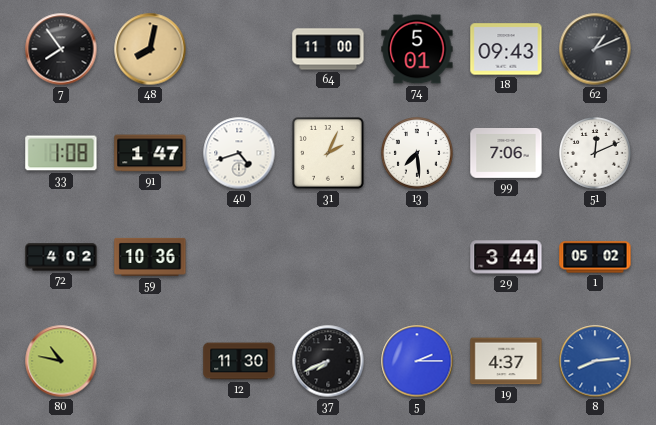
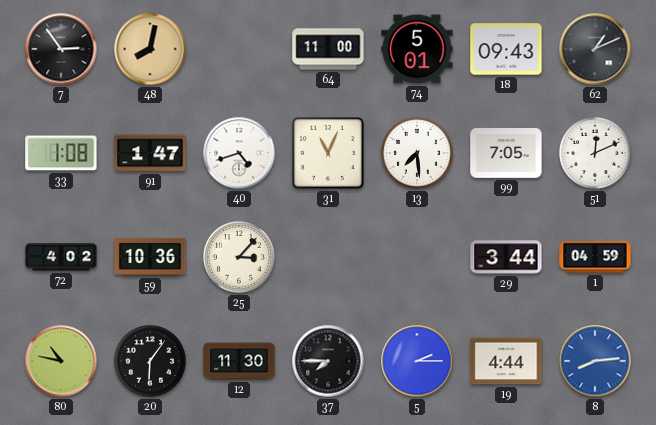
7: 7:54 -> 2:54 (61, 49)
31: 2:04 -> 11:04 (328, 153)
99: 7:06 -> 7:05 (506, 154)
25: none -> 3:07 (240, 258)
1: 05:02 -> 04:59 (595, 257)
20: none -> 6:06 (151, 362)
37: 7:41 -> 7:45 (328, 361)
19: 4:37 -> 4:44 (506, 361)
